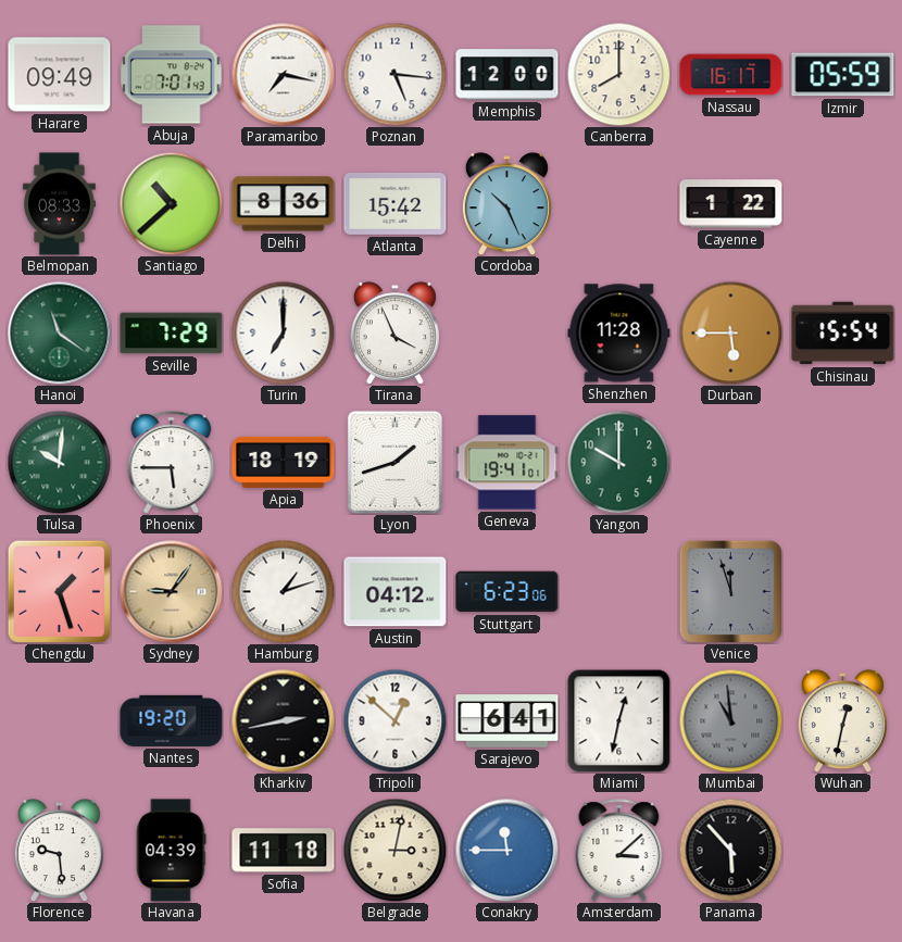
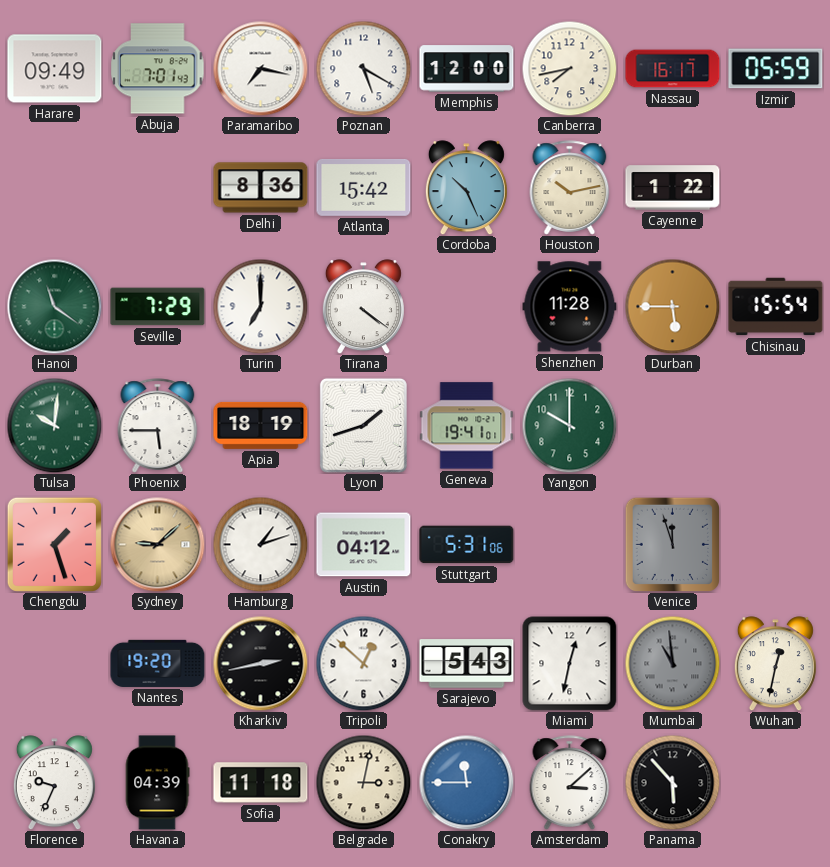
Poznan: 5:16 -> 5:20 (363, 68)
Canberra: 8:00 -> 7:43 (569, 68)
Belmopan: 08:33 -> none (59, 204)
Santiago: 10:38 -> none (171, 203)
Houston: none -> 10:13 (570, 188)
Tirana: 3:56 -> 4:21 (363, 307)
Sydney: 9:06 -> 9:08 (157, 544)
Stuttgart: 6:23 -> 5:31 (467, 545)
Sarajevo: 6:41 -> 5:43 (467, 664)
Florence: 9:29 -> 9:34 (54, 783)
